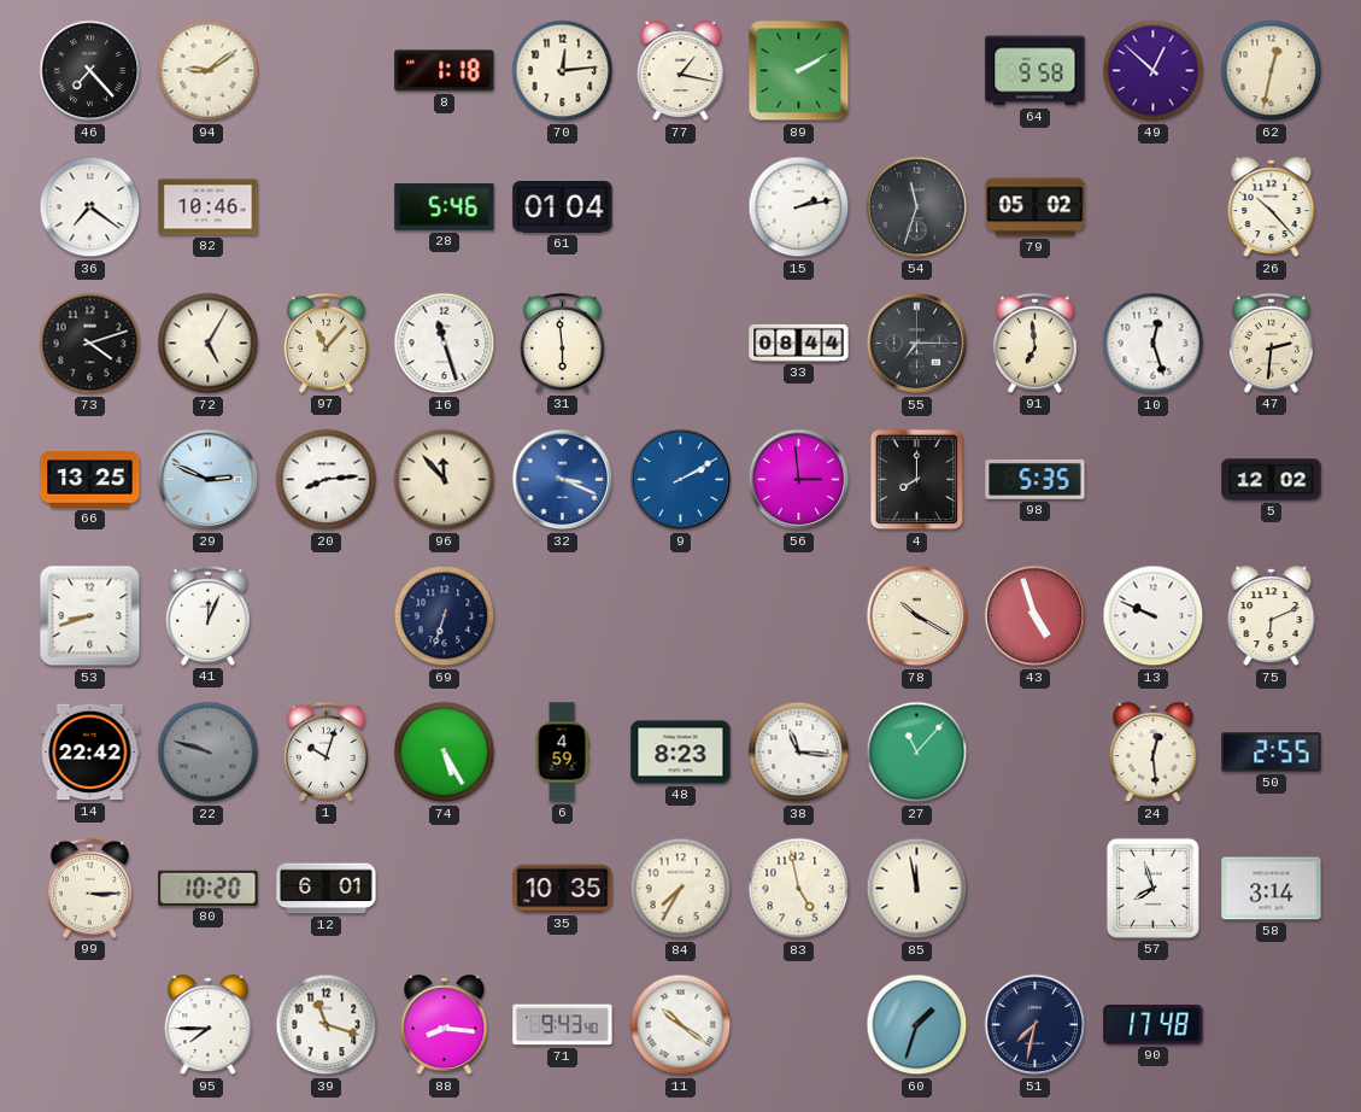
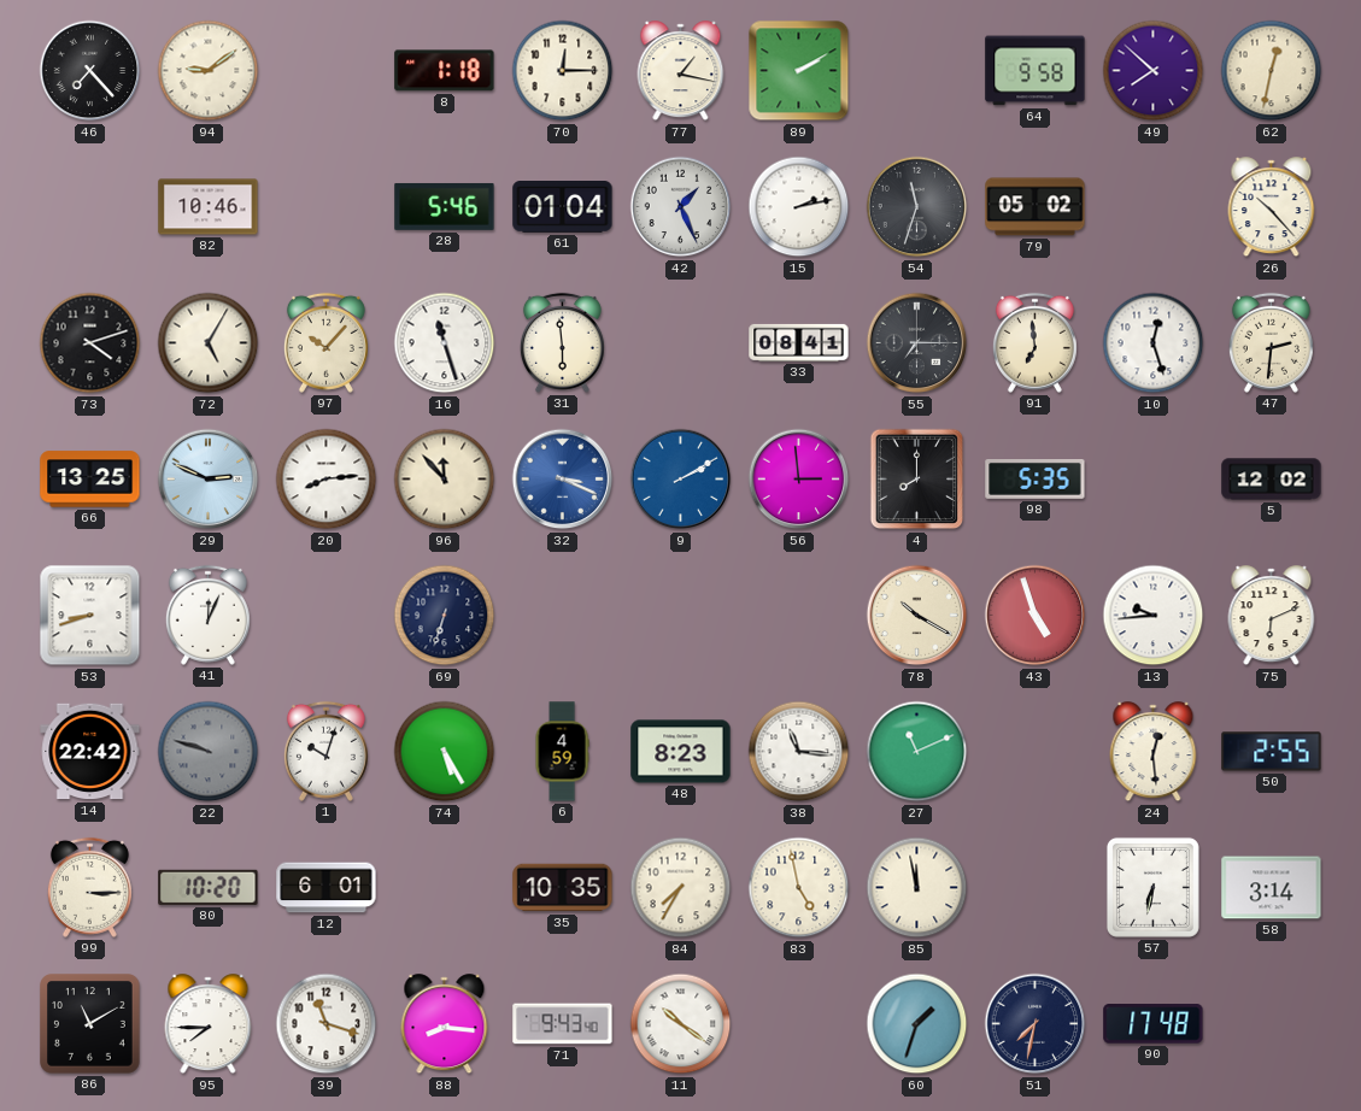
70: 12:14 -> 12:15 (563, 71)
49: 12:52 -> 7:52 (1154, 71)
36: 7:21 -> none (90, 207)
42: none -> 1:26 (681, 207)
97: 11:07 -> 10:07 (325, 342)
33: 08:44 -> 08:41 (799, 342)
13: 9:49 -> 9:44 (1154, 616)
27: 11:07 -> 11:11 (917, 752)
57: 7:57 -> 6:32 (1152, 887)
86: none -> 11:10 (90, 1024)
